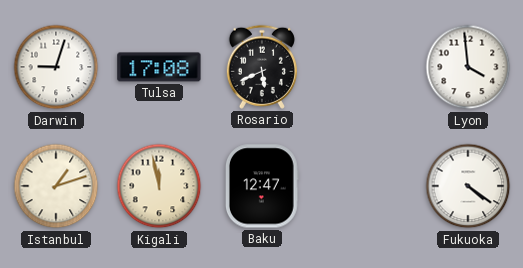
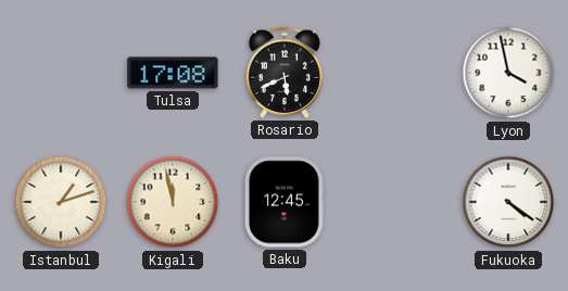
Darwin: 9:03 -> none (56, 67)
Lyon: 3:59 -> 3:58 (508, 73)
Baku: 12:47 -> 12:45 (285, 202)
